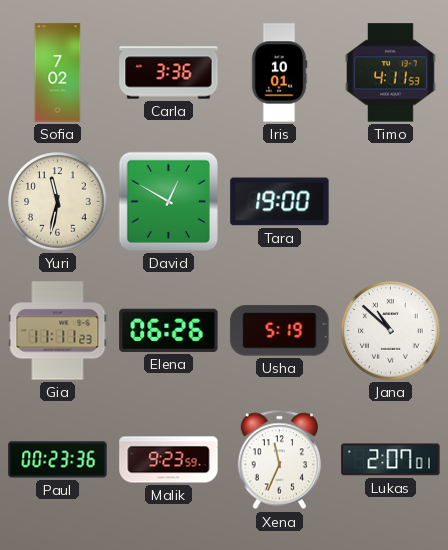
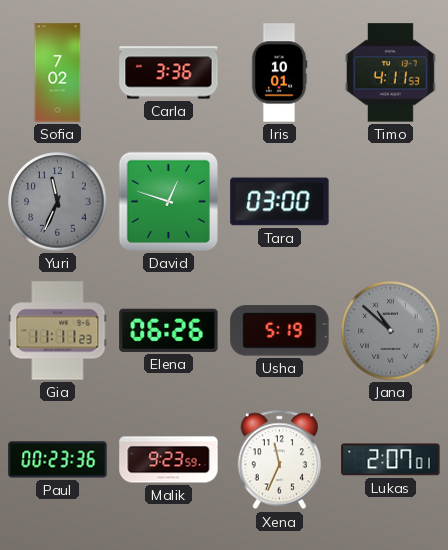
Yuri: 11:32 -> 11:34 (58, 202)
Yuri dial: cream -> grey (58, 202)
David: 12:50 -> 12:48 (168, 201)
Tara: 19:00 -> 03:00 (280, 202)
Jana dial: white -> grey (391, 331)
